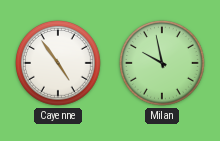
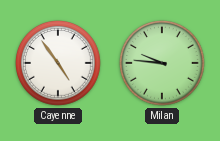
Milan: 9:58 -> 9:46 (163, 64)
